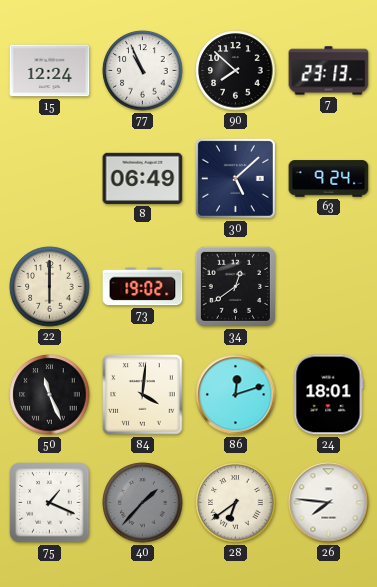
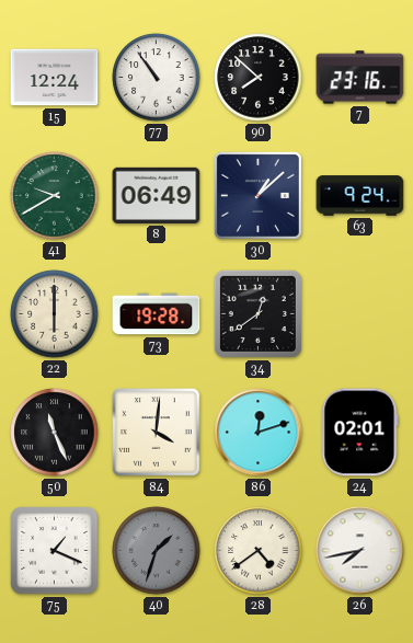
77: 10:56 -> 10:54 (157, 78)
7: 23:13 -> 23:16 (360, 78)
41: none -> 9:40 (55, 196)
30: 5:08 -> 1:08 (257, 195)
73: 19:02 -> 19:28 (157, 314)
24: 18:01 -> 02:01 (360, 433)
40: 1:37 -> 1:33 (157, 551)
28: 6:39 -> 4:39 (259, 551)
26: 7:46 -> 7:43 (360, 551)
